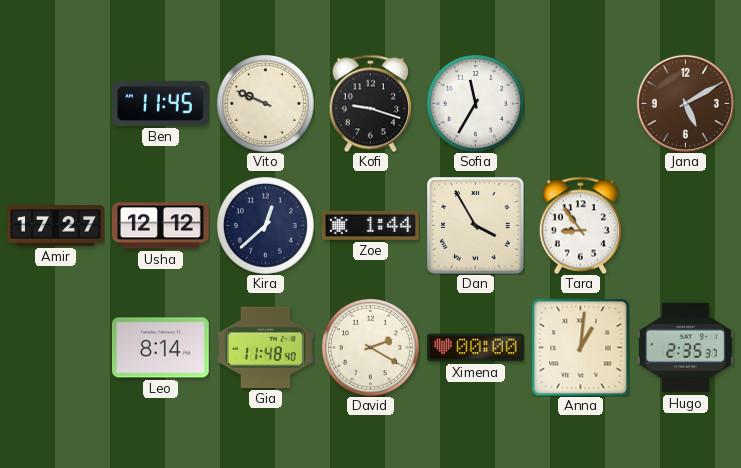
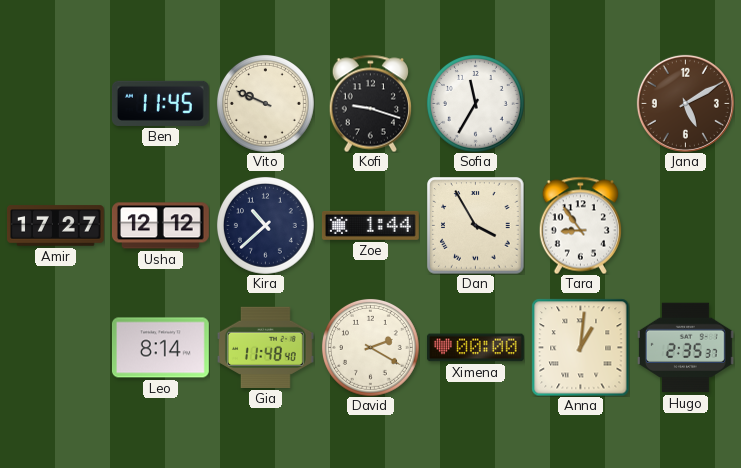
Kira: 12:38 -> 10:38 (265, 225)
